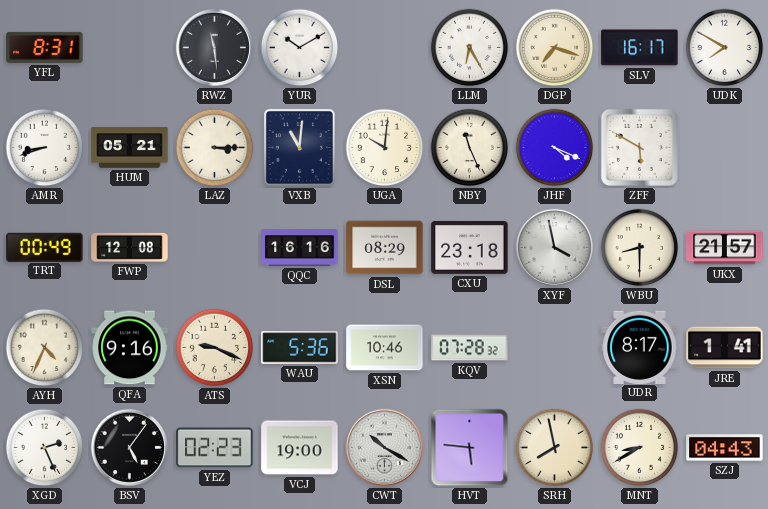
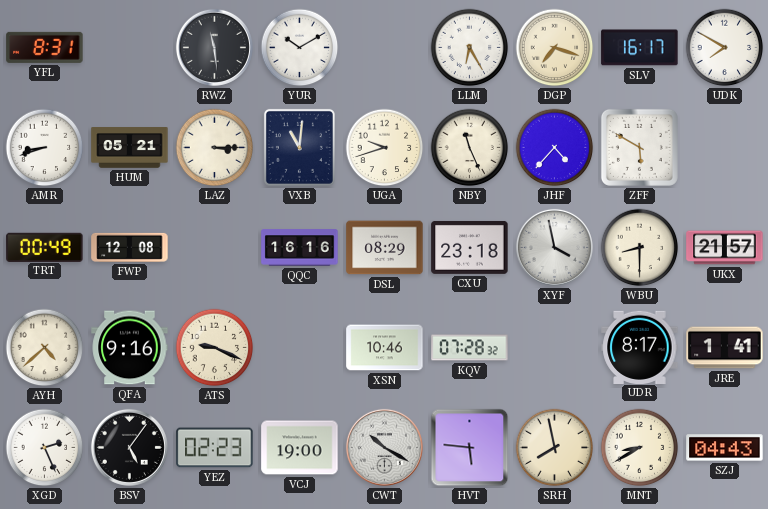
UGA: 10:01 -> 9:42 (385, 148)
JHF: 4:19 -> 4:37 (555, 148)
AYH: 4:34 -> 4:38 (45, 348)
WAU: 5:36 -> none (300, 348)
